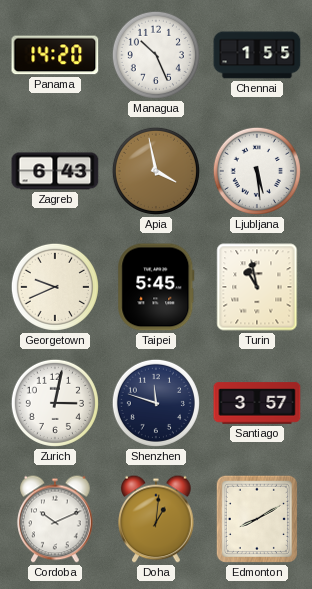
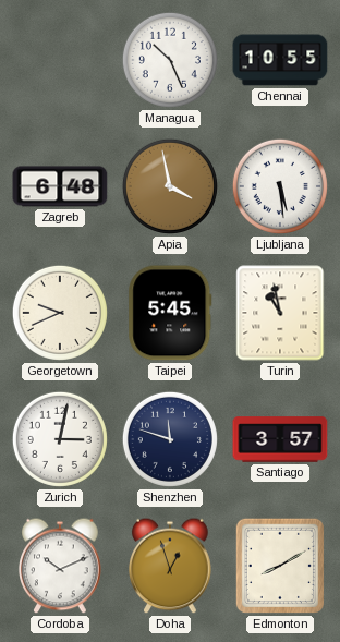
Panama: 14:20 -> none (55, 55)
Chennai: 1:55 -> 10:55 (280, 60)
Zagreb: 6:43 -> 6:48 (60, 186)
Doha: 1:01 -> 12:57 (170, 566)
